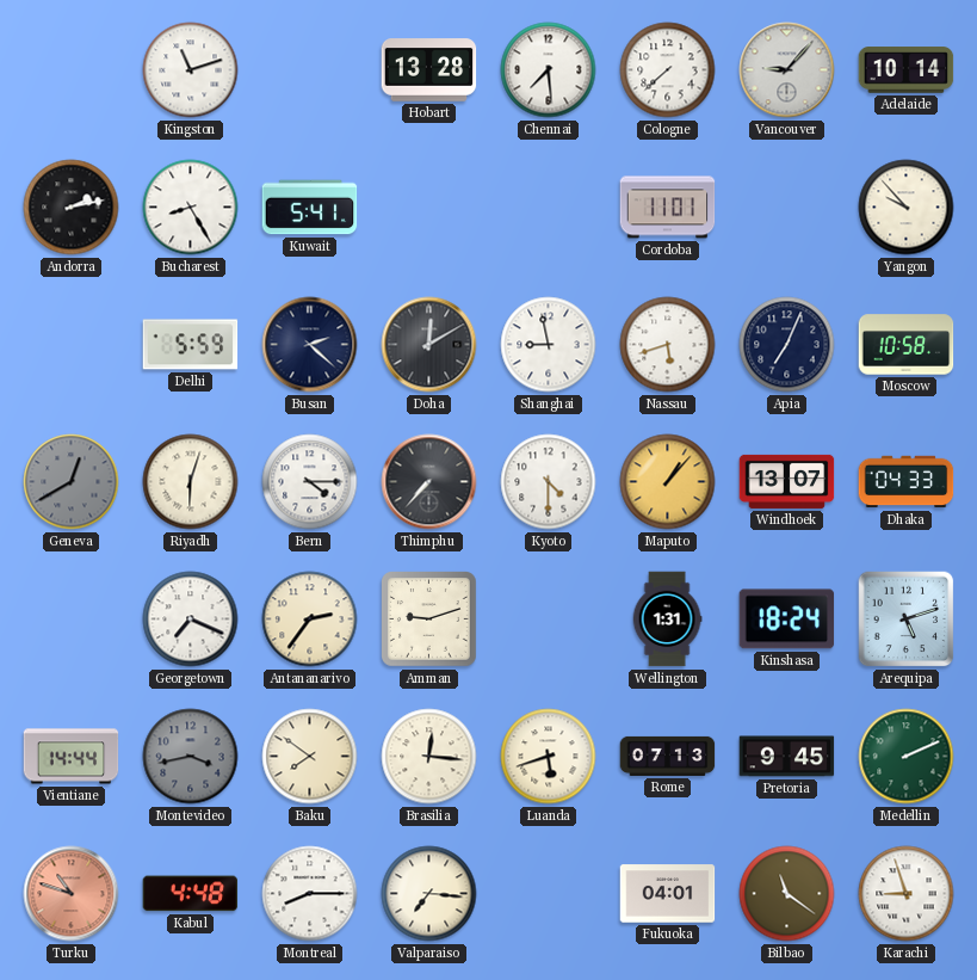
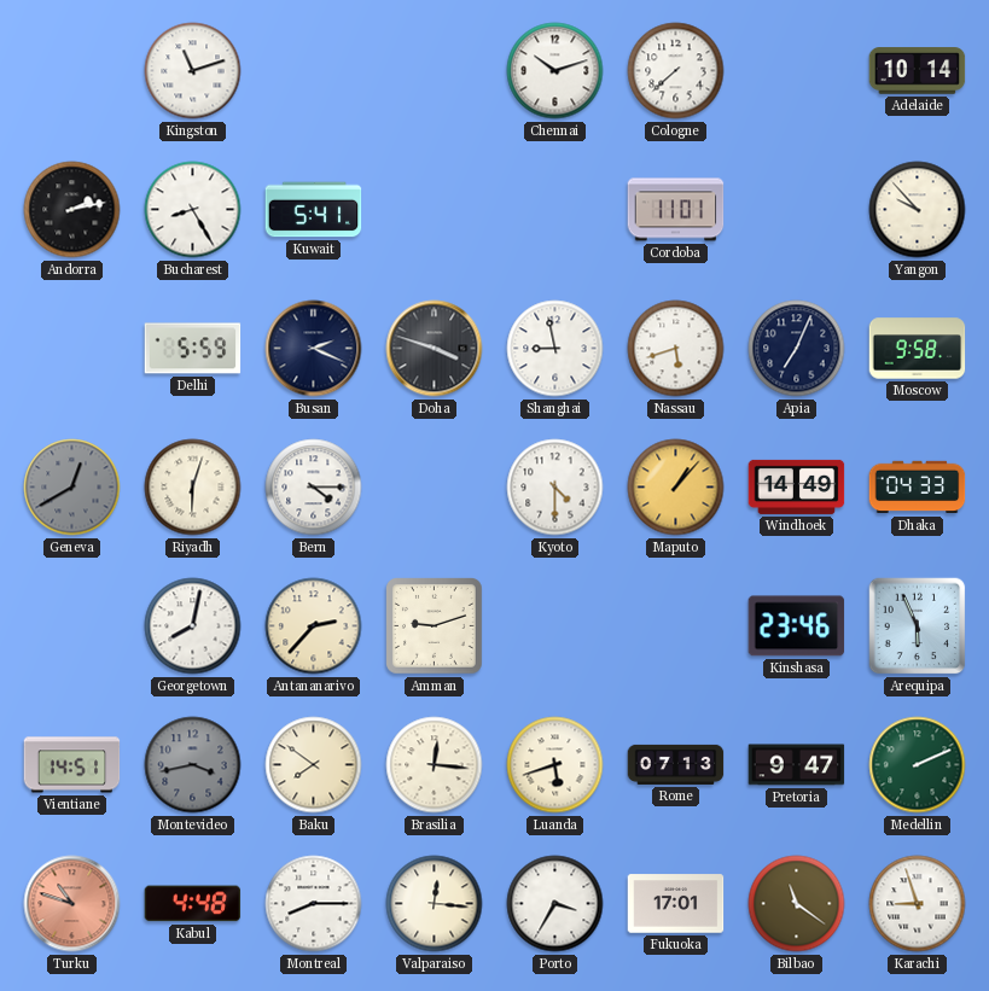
Hobart: 13:28 -> none (429, 70)
Chennai: 7:29 -> 10:12 (555, 71)
Vancouver: 9:07 -> none (787, 70)
Busan: 2:22 -> 2:19 (314, 349)
Doha: 12:10 -> 3:48 (435, 349)
Moscow: 10:58 -> 9:58 (918, 349)
Thimphu: 7:37 -> none (429, 482)
Windhoek: 13:07 -> 14:49 (797, 486)
Georgetown: 7:19 -> 8:02 (193, 626)
Antananarivo: 2:36 -> 2:37 (314, 626)
Wellington: 1:31 -> none (667, 620)
Kinshasa: 18:24 -> 23:46 (797, 626)
Arequipa: 5:12 -> 5:56 (918, 626)
Vientiane: 14:44 -> 14:51 (72, 765)
Pretoria: 9:45 -> 9:47 (797, 765)
Valparaiso: 7:16 -> 12:16 (435, 904)
Porto: none -> 3:35 (555, 904)
Fukuoka: 04:01 -> 17:01 (676, 904)
